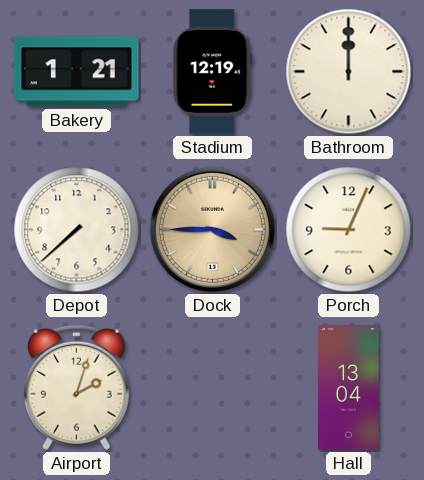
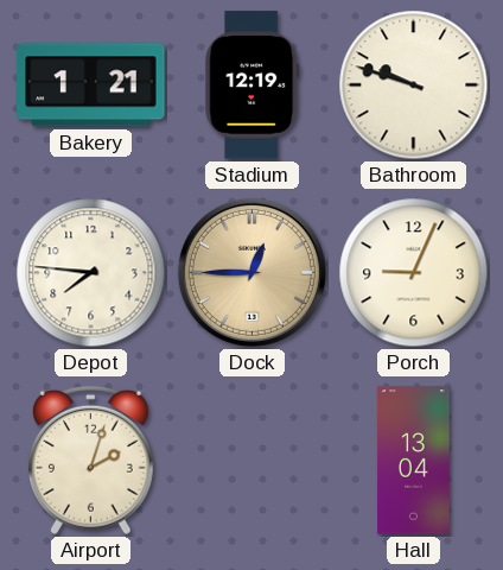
Bathroom: 12:00 -> 9:48 (414, 85)
Depot: 7:38 -> 7:46 (91, 273)
Dock: 3:45 -> 12:45 (251, 272)
